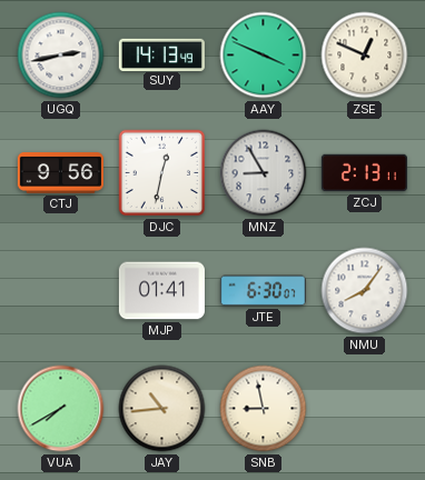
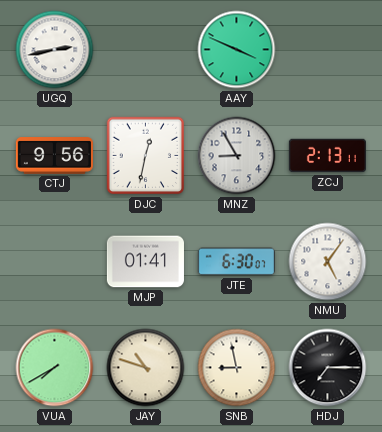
SUY: 14:13 -> none (161, 54)
ZSE: 12:49 -> none (365, 56)
NMU: 8:06 -> 5:06 (328, 262)
JAY: 10:44 -> 10:48 (146, 368)
HDJ: none -> 7:15 (328, 368)
